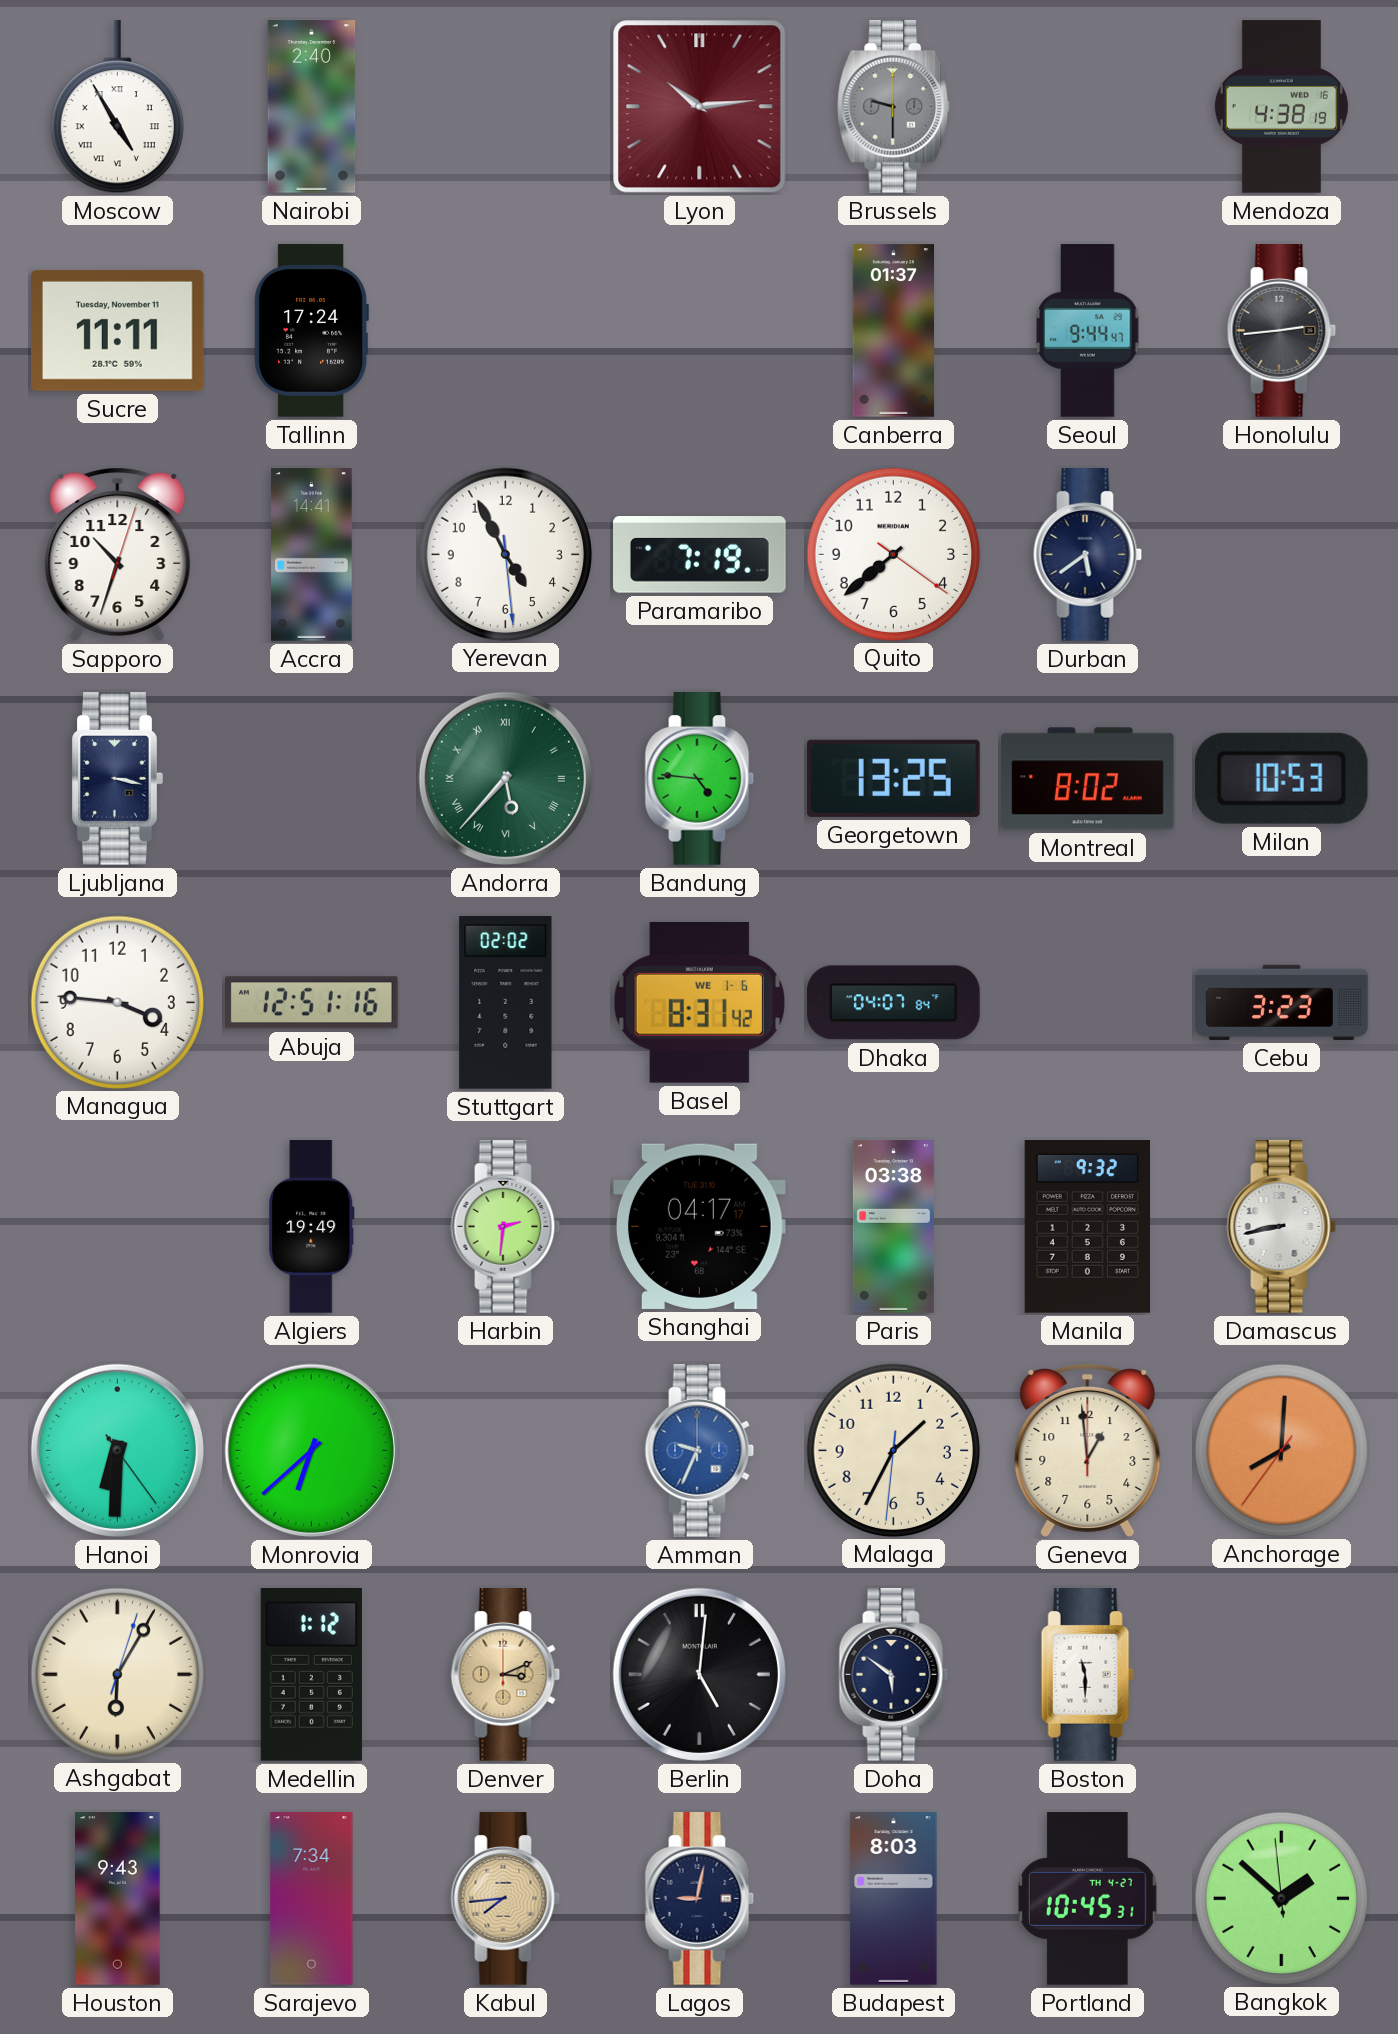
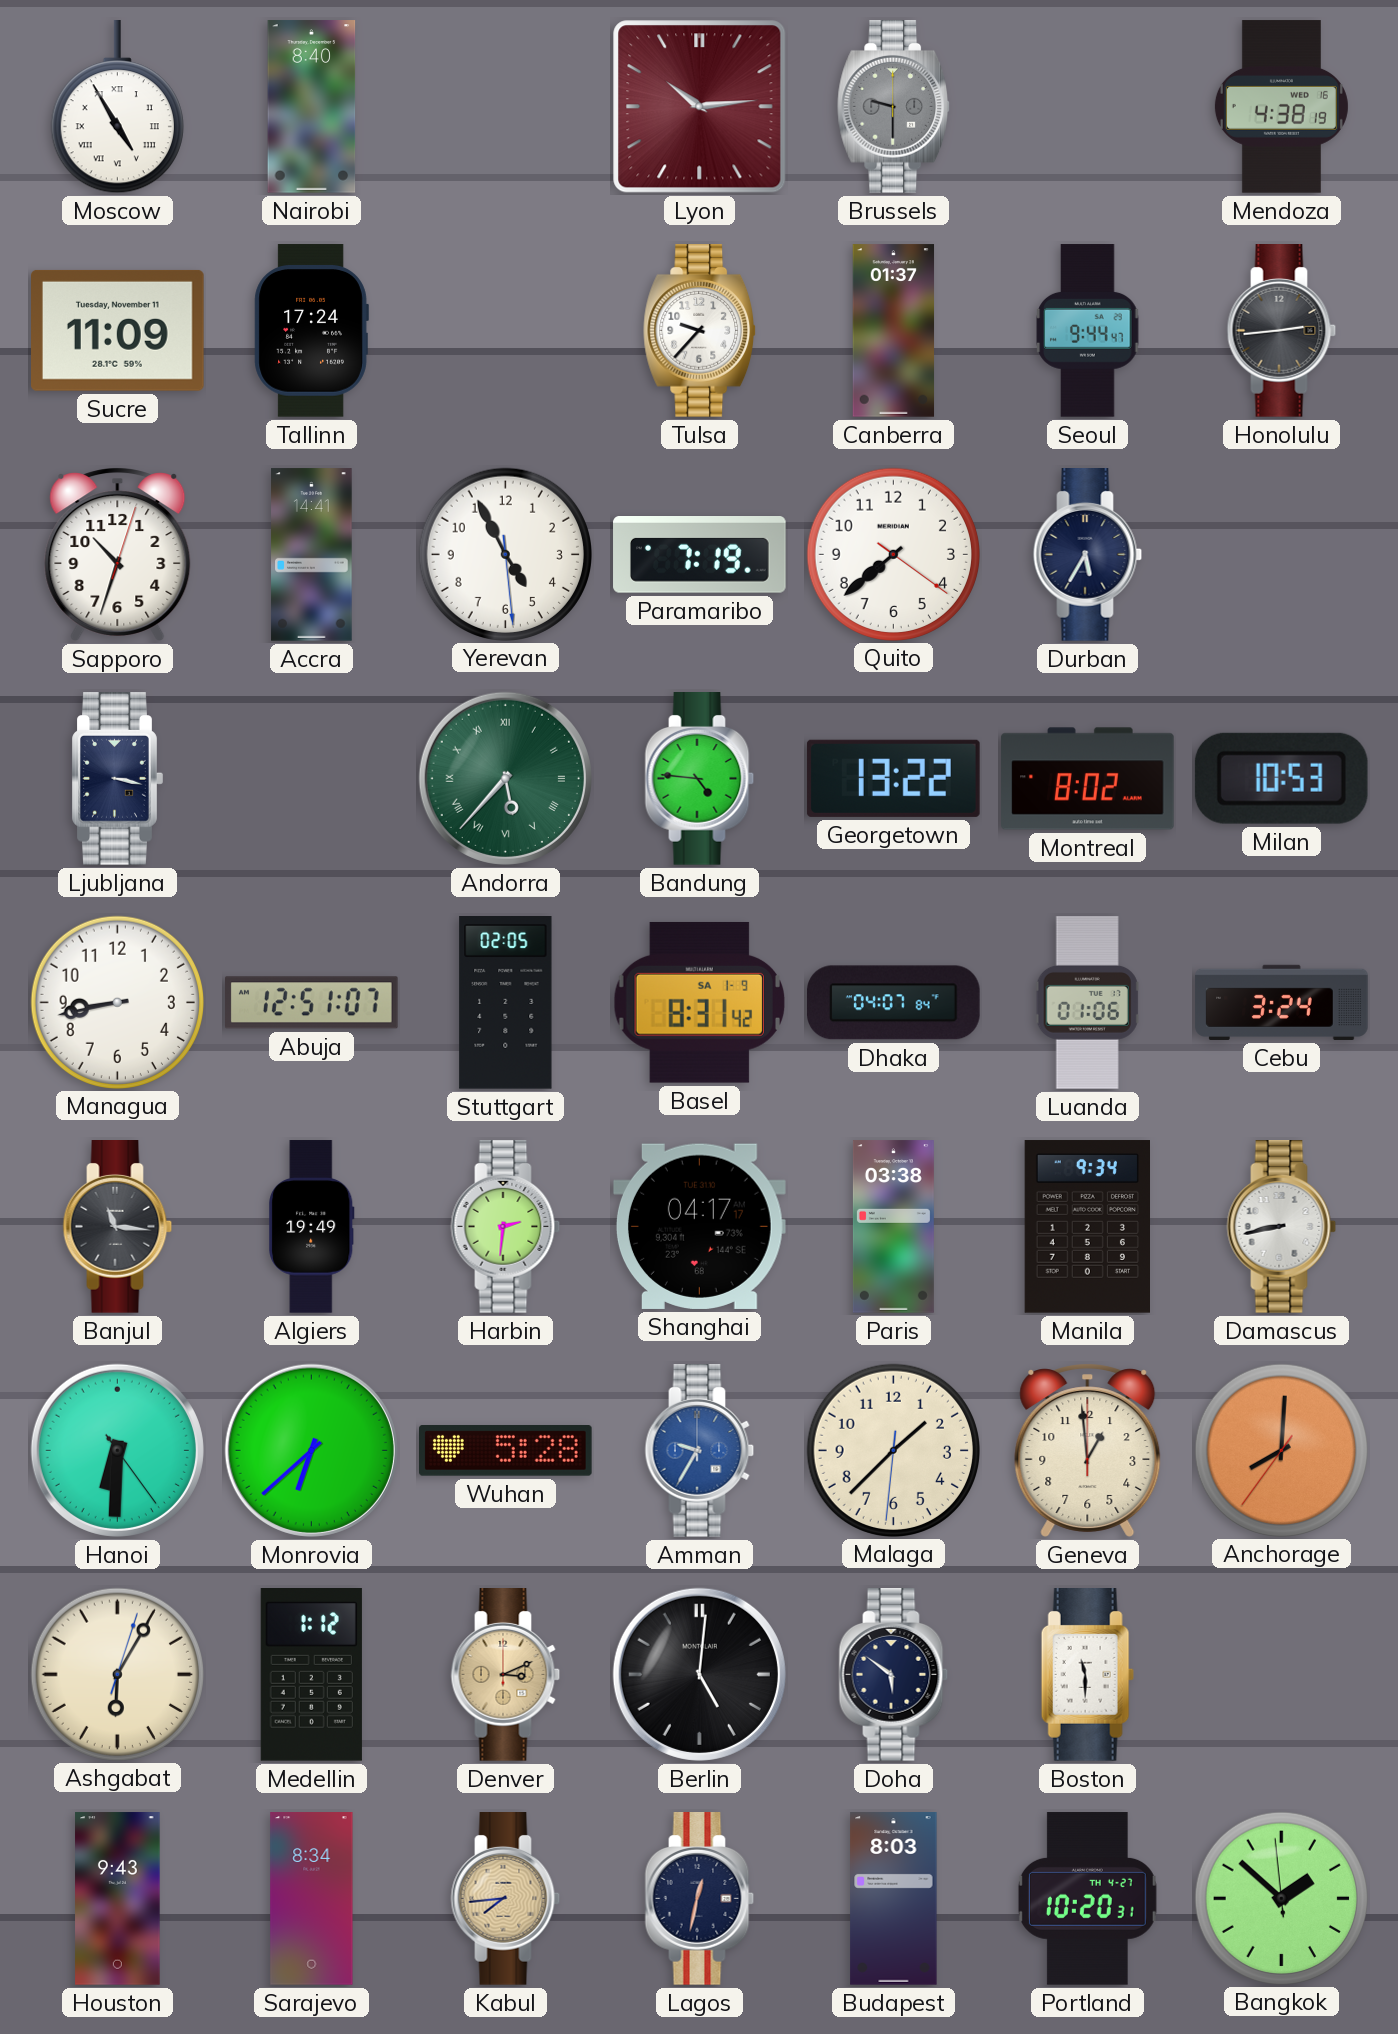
Nairobi: 2:40 -> 8:40 (312, 107)
Sucre: 11:11 -> 11:09 (118, 330)
Tulsa: none -> 9:37 (700, 331)
Durban: 5:39 -> 5:35 (1088, 555)
Georgetown: 13:25 -> 13:22 (893, 778)
Managua: 3:46 -> 8:43 (117, 1002)
Abuja: 12:51:16 -> 12:51:07 (312, 1003)
Stuttgart: 02:02 -> 02:05 (506, 1003)
Basel date: WE 1-6 -> SA 1-9 (699, 1002)
Luanda: none -> 01:06 (1087, 1003)
Cebu: 3:23 -> 3:24 (1282, 1002)
Banjul: none -> 11:16 (118, 1227)
Manila: 9:32 -> 9:34 (1087, 1227)
Wuhan: none -> 5:28 (506, 1451)
Amman: 9:34 -> 9:35 (700, 1451)
Malaga: 1:34 -> 1:37 (893, 1450)
Sarajevo: 7:34 -> 8:34 (312, 1899)
Lagos: 9:02 -> 12:32 (700, 1899)
Portland: 10:45 -> 10:20 (1087, 1899)
